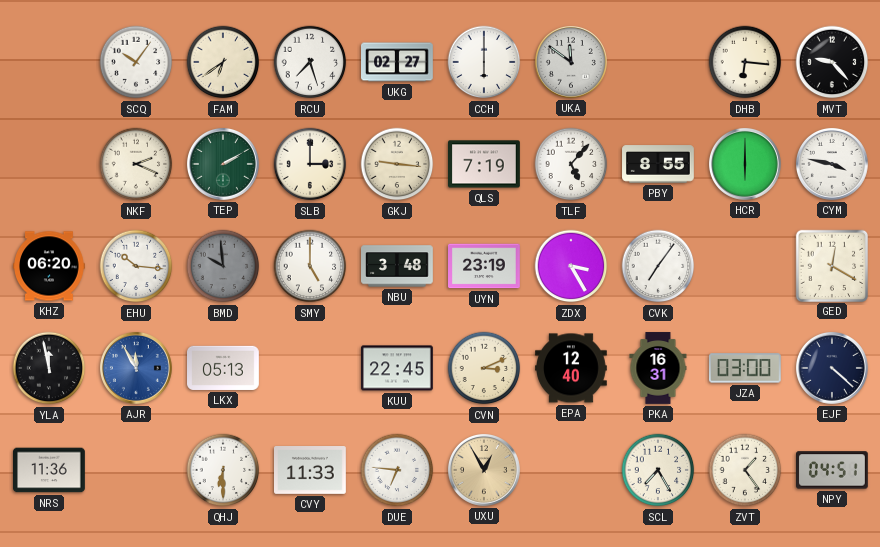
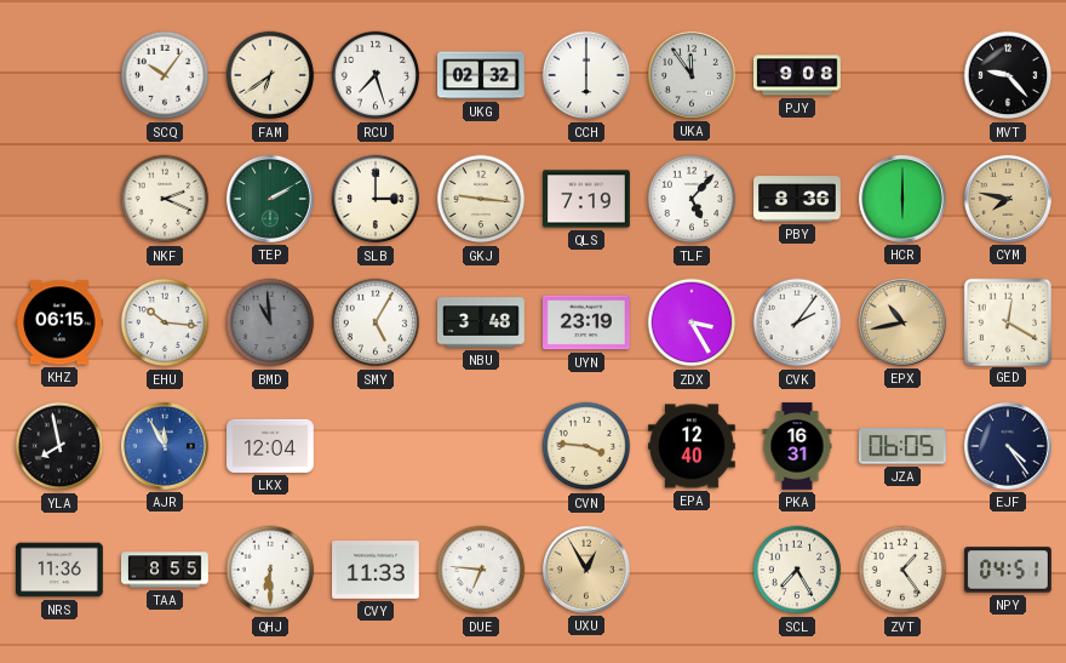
UKG: 02:27 -> 02:32 (481, 75)
UKA: 11:51 -> 11:54 (692, 75)
PJY: none -> 9:08 (798, 75)
DHB: 6:16 -> none (745, 62)
PBY: 8:55 -> 8:36 (797, 199)
CYM: 3:47 -> 7:47 (1008, 199)
CYM dial: white -> champagne (1008, 199)
KHZ: 06:20 -> 06:15 (61, 322)
BMD: 9:59 -> 10:59 (270, 322)
SMY: 5:00 -> 5:05 (376, 322)
CVK: 7:06 -> 2:06 (797, 322)
EPX: none -> 10:43 (902, 322)
YLA: 11:58 -> 7:58 (59, 446)
LKX: 05:13 -> 12:04 (271, 446)
KUU: 22:45 -> none (398, 368)
CVN: 3:11 -> 3:46 (586, 446)
JZA: 03:00 -> 06:05 (902, 446)
EJF: 4:22 -> 4:24 (1008, 446)
TAA: none -> 8:55 (166, 570)
